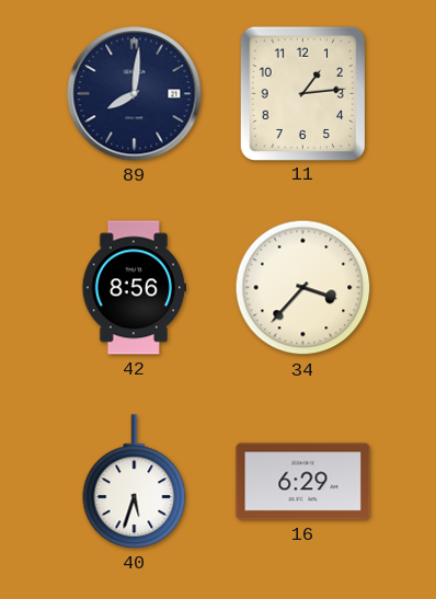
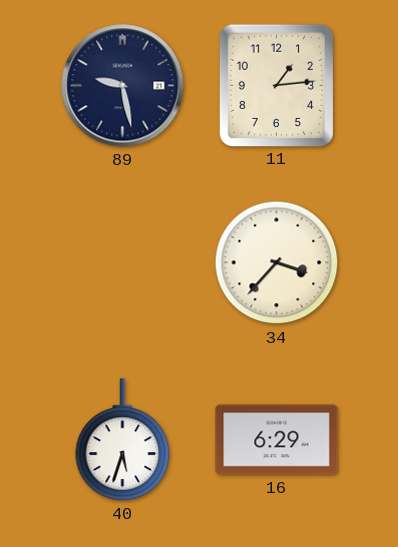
89: 8:01 -> 9:28 (123, 86)
42: 8:56 -> none (134, 288)
